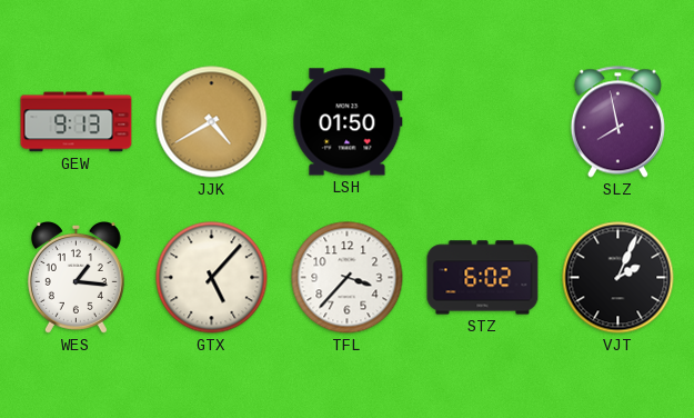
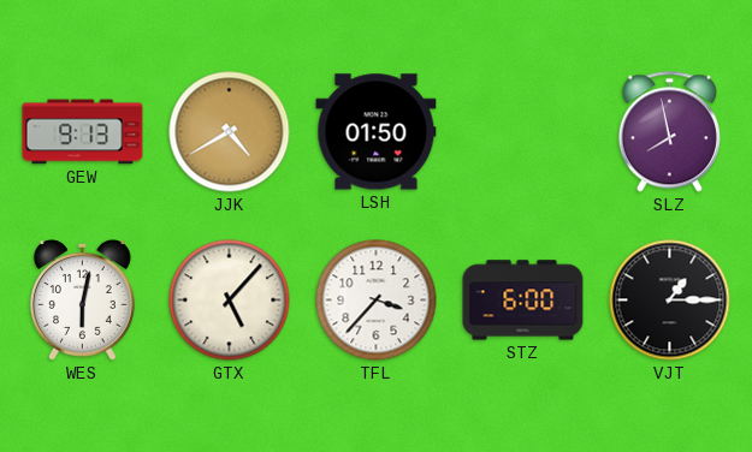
WES: 1:16 -> 6:02 (82, 301)
STZ: 6:02 -> 6:00 (523, 301)
VJT: 2:04 -> 1:15 (670, 301)
